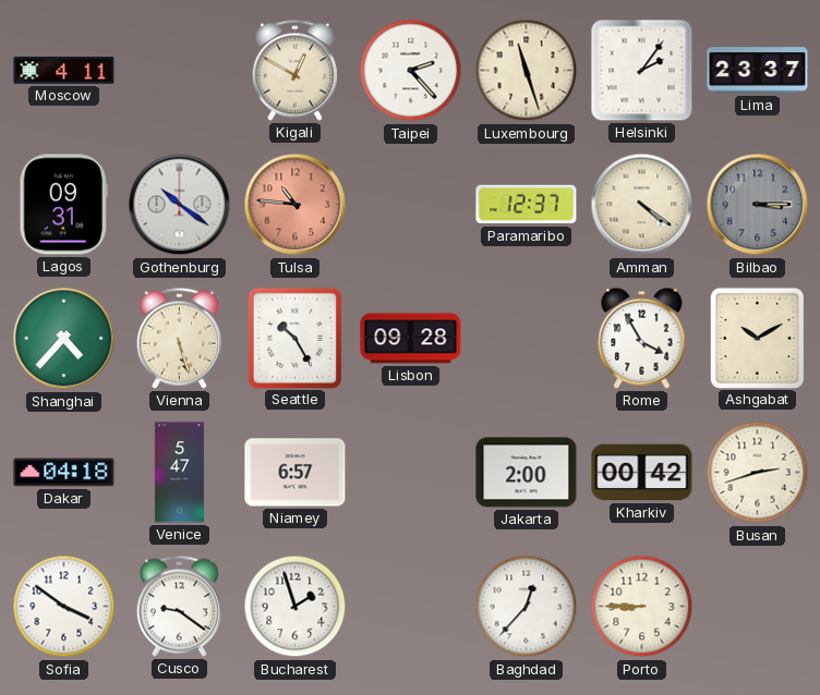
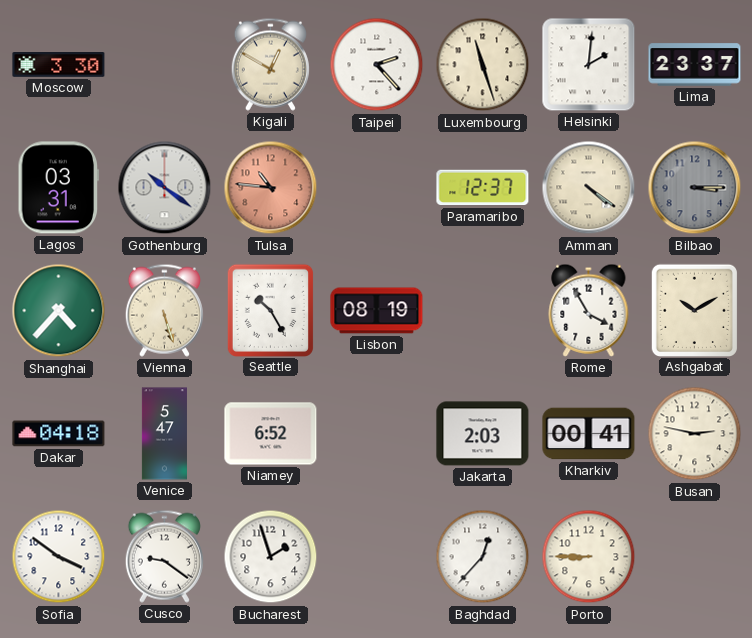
Moscow: 4:11 -> 3:30 (59, 65)
Helsinki: 2:06 -> 2:01 (589, 65)
Lagos: 09:31 -> 03:31 (59, 188)
Lisbon: 09:28 -> 08:19 (377, 311)
Niamey: 6:57 -> 6:52 (271, 434)
Jakarta: 2:00 -> 2:03 (483, 434)
Kharkiv: 00:42 -> 00:41 (589, 434)
Busan: 2:42 -> 2:47 (695, 434)
